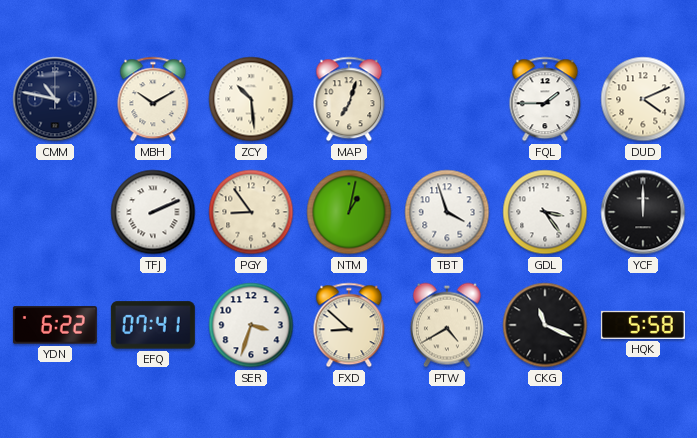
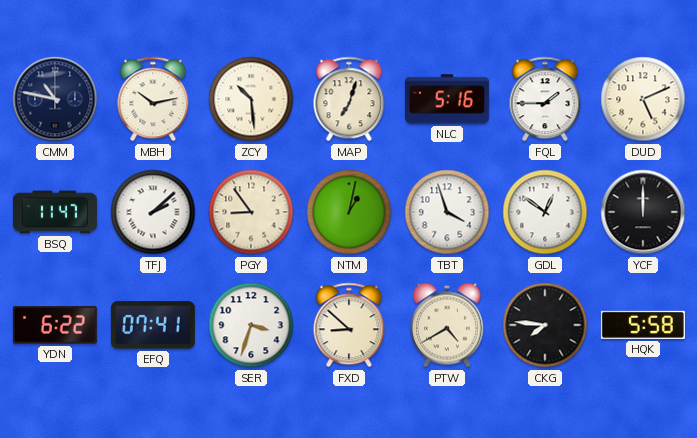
MBH: 10:10 -> 10:13 (153, 99)
NLC: none -> 5:16 (447, 99)
DUD: 4:11 -> 5:11 (643, 99)
BSQ: none -> 11:47 (55, 212)
TFJ: 2:11 -> 2:08 (153, 212)
GDL: 3:24 -> 12:51 (545, 212)
CKG: 11:19 -> 7:46 (545, 325)
